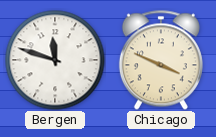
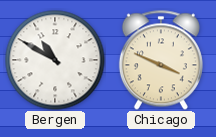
Bergen: 11:48 -> 10:50 (55, 60)
